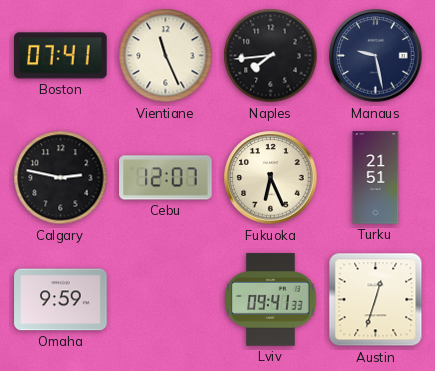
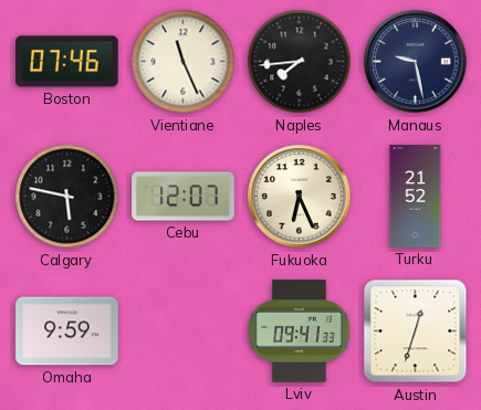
Boston: 07:41 -> 07:46 (67, 62)
Calgary: 2:47 -> 5:47 (67, 197)
Turku: 21:51 -> 21:52 (416, 197)
